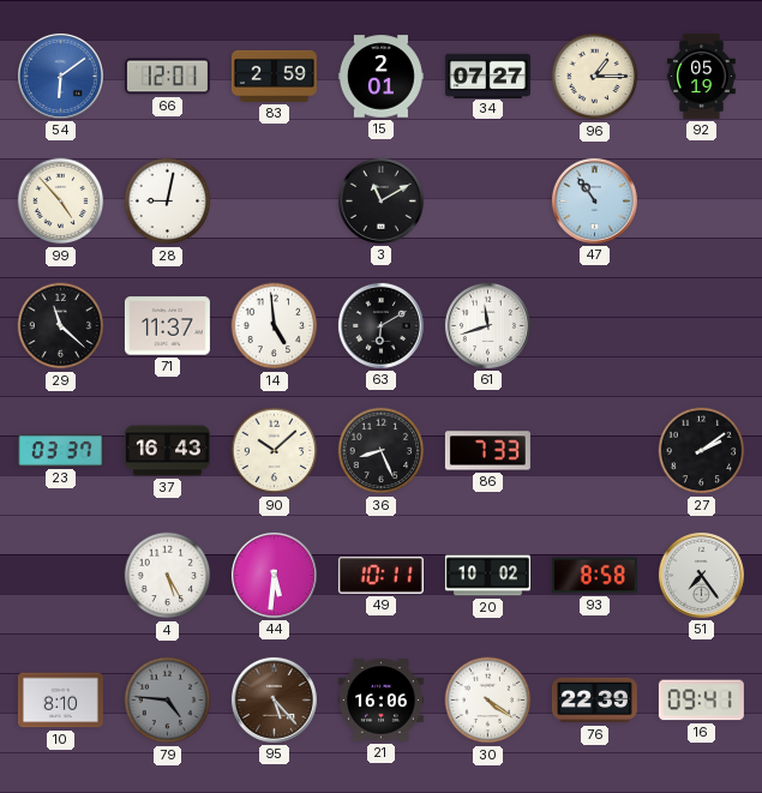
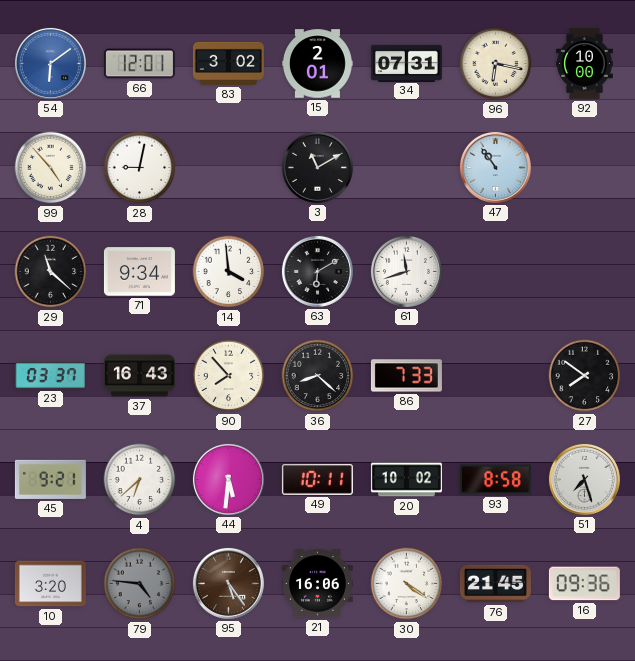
83: 2:59 -> 3:02 (228, 63)
34: 07:27 -> 07:31 (406, 63)
96: 1:15 -> 6:17 (496, 64)
92: 05:19 -> 10:00 (585, 63)
71: 11:37 -> 9:34 (139, 272)
14: 4:59 -> 3:59 (229, 272)
90: 10:08 -> 7:53 (229, 376)
36: 8:26 -> 8:22 (318, 376)
27: 2:09 -> 7:51 (585, 376)
45: none -> 9:21 (50, 479)
4: 5:25 -> 6:38 (140, 480)
51: 7:24 -> 7:27 (584, 479)
10: 8:10 -> 3:20 (50, 584)
95: 5:23 -> 5:24 (228, 583)
76: 22:39 -> 21:45 (495, 584)
16: 09:41 -> 09:36 (584, 584)
